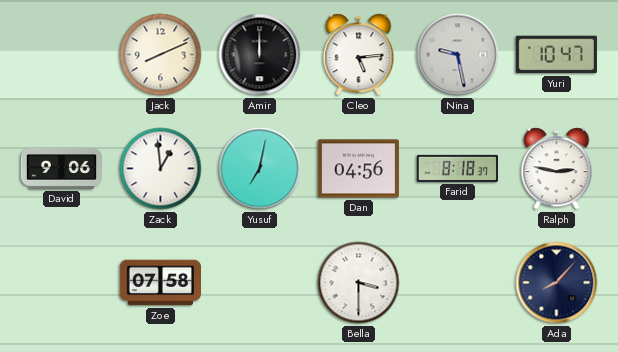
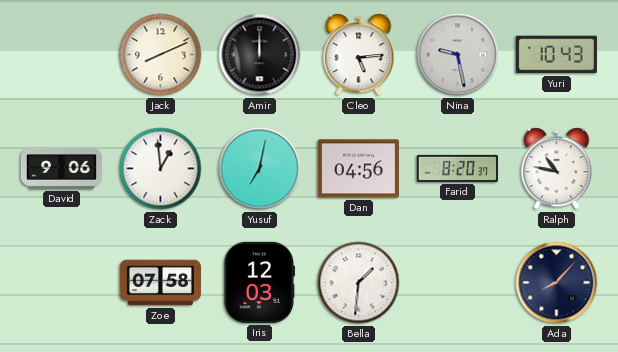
Yuri: 10:47 -> 10:43 (556, 55)
Farid: 8:18 -> 8:20 (457, 168)
Ralph: 2:47 -> 10:47 (557, 169)
Iris: none -> 12:03 (260, 282)
Bella: 3:30 -> 1:31 (359, 283)
